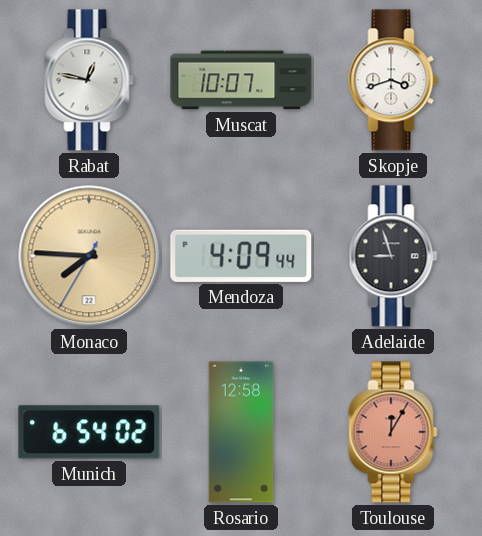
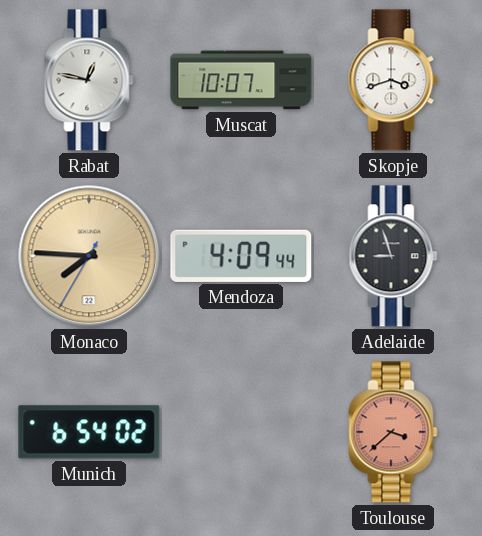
Rosario: 12:58 -> none (241, 432)
Toulouse: 12:05 -> 3:38 (393, 432)
